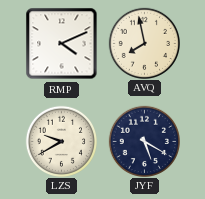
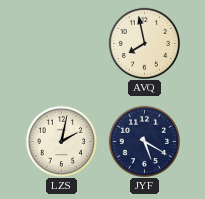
RMP: 4:11 -> none (62, 44)
LZS: 9:40 -> 2:02 (61, 141)
